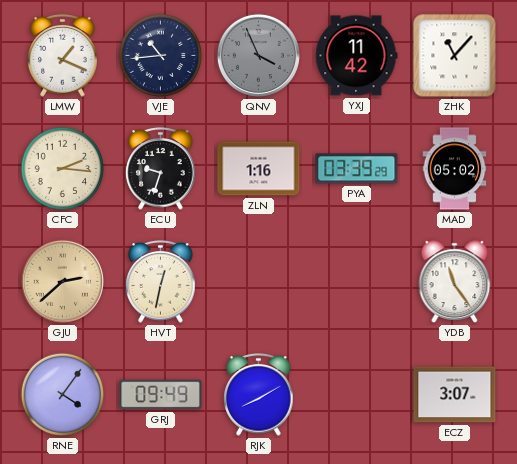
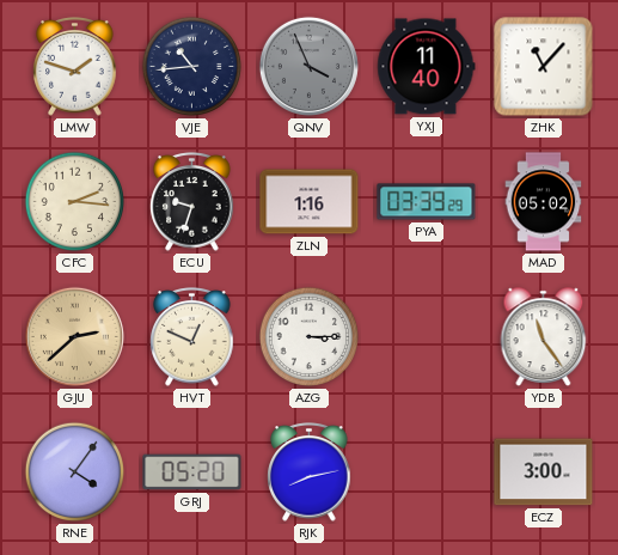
LMW: 1:19 -> 1:48 (75, 67)
YXJ: 11:42 -> 11:40 (427, 67)
HVT: 12:32 -> 12:49 (192, 337)
AZG: none -> 3:15 (310, 337)
GRJ: 09:49 -> 05:20 (192, 472)
RJK: 8:10 -> 8:13 (310, 472)
ECZ: 3:07 -> 3:00 (544, 472)
